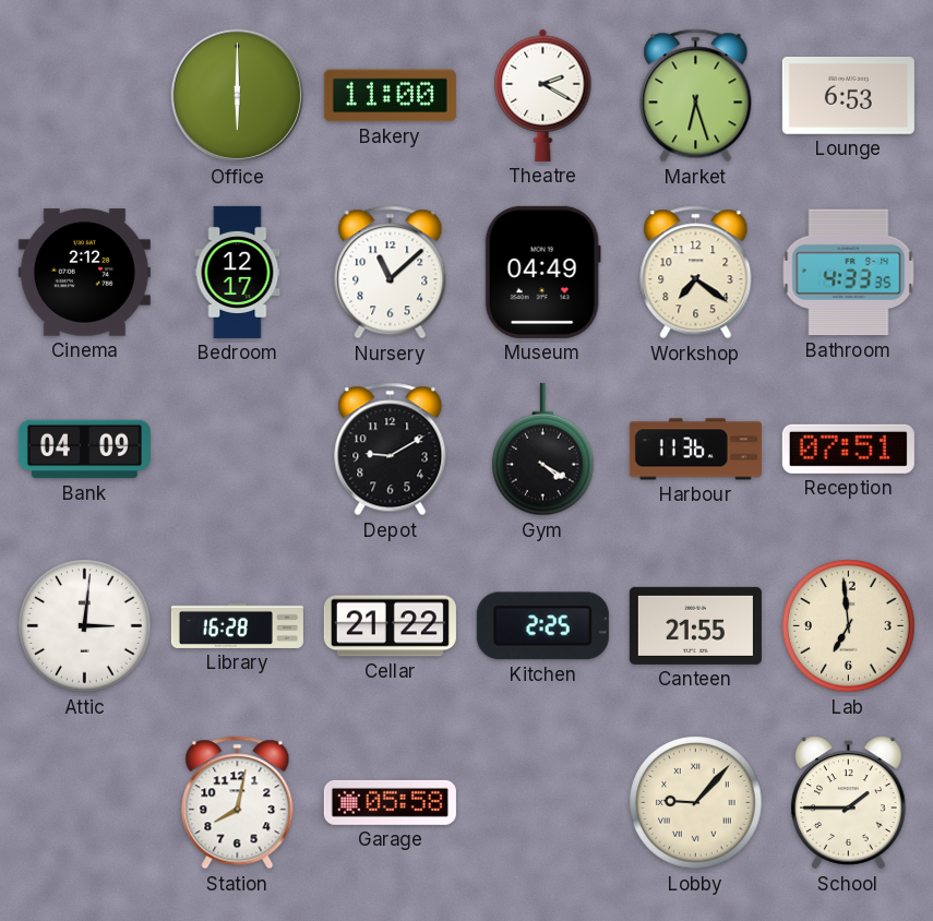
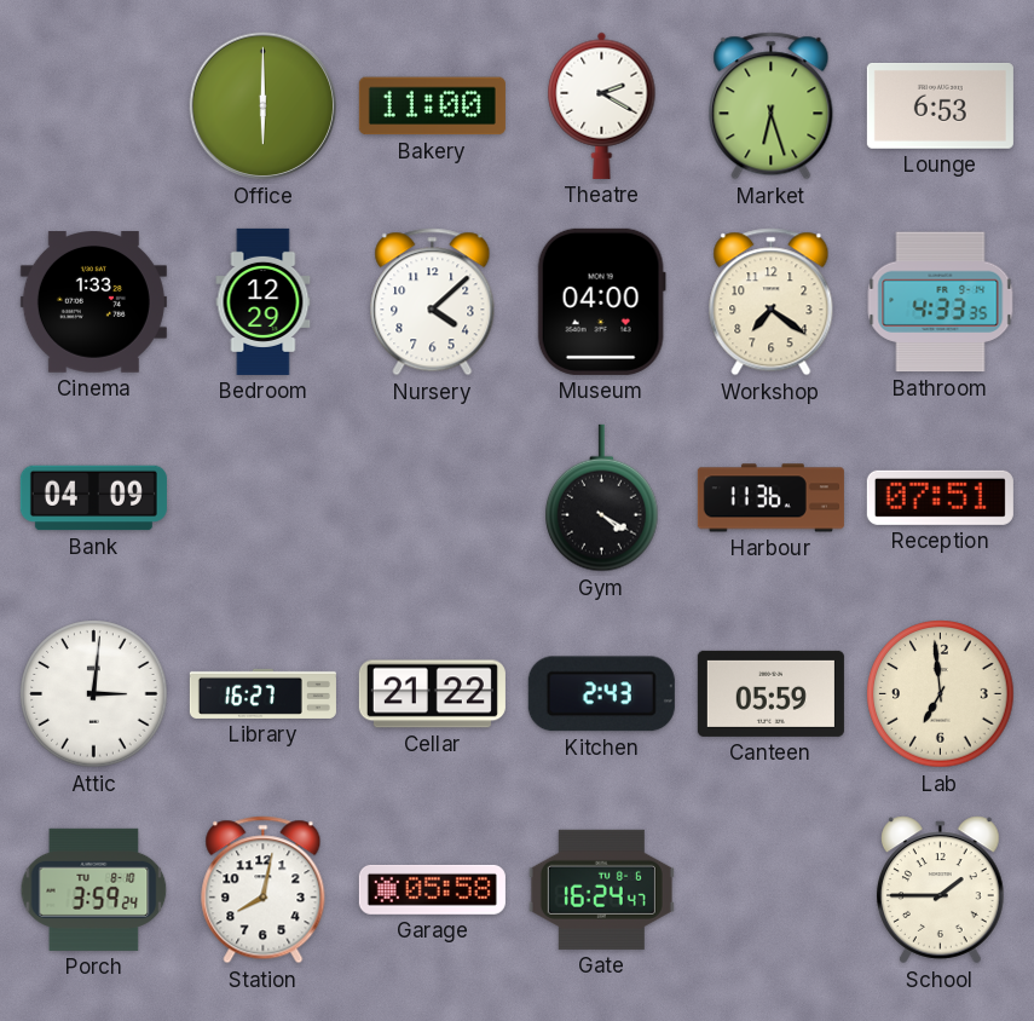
Cinema: 2:12 -> 1:33 (93, 302)
Bedroom: 12:17 -> 12:29 (264, 301)
Nursery: 11:08 -> 4:08 (433, 302)
Museum: 04:49 -> 04:00 (601, 301)
Depot: 9:10 -> none (391, 450)
Library: 16:28 -> 16:27 (262, 693)
Kitchen: 2:25 -> 2:43 (601, 694)
Canteen: 21:55 -> 05:59 (770, 693)
Porch: none -> 3:59 (94, 889)
Gate: none -> 16:24 (601, 889)
Lobby: 9:07 -> none (696, 803)
